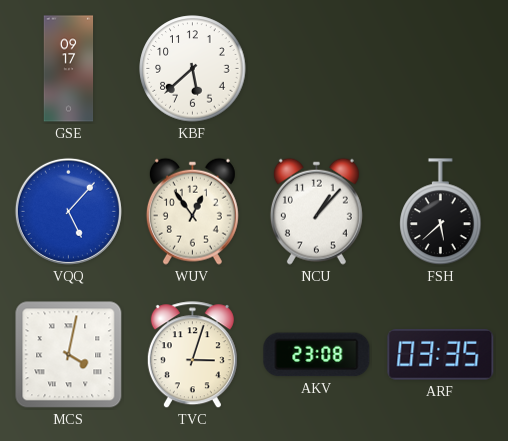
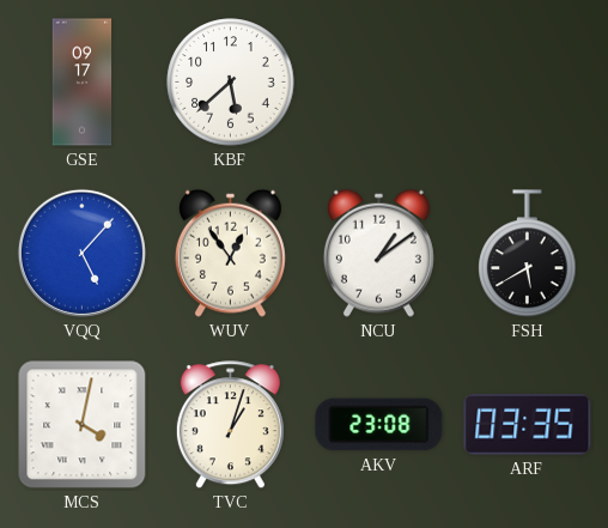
NCU: 1:07 -> 1:09 (378, 253)
FSH: 5:38 -> 5:40 (528, 254)
TVC: 3:03 -> 1:03 (230, 425)
